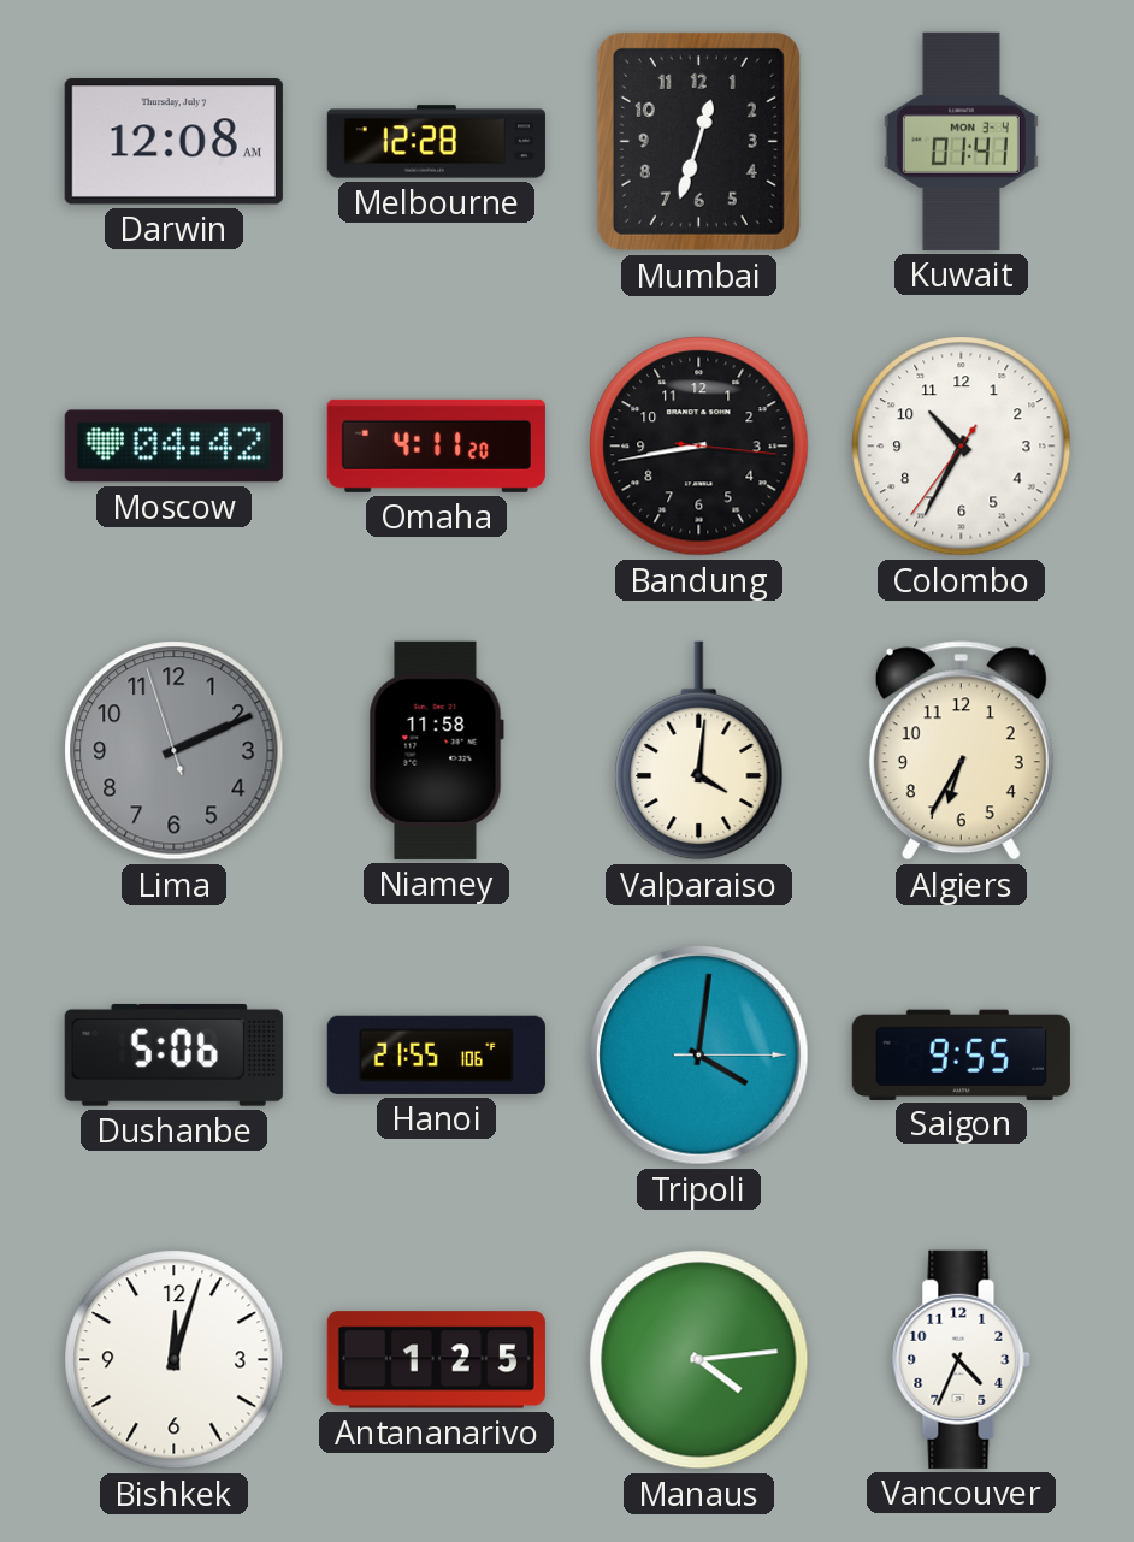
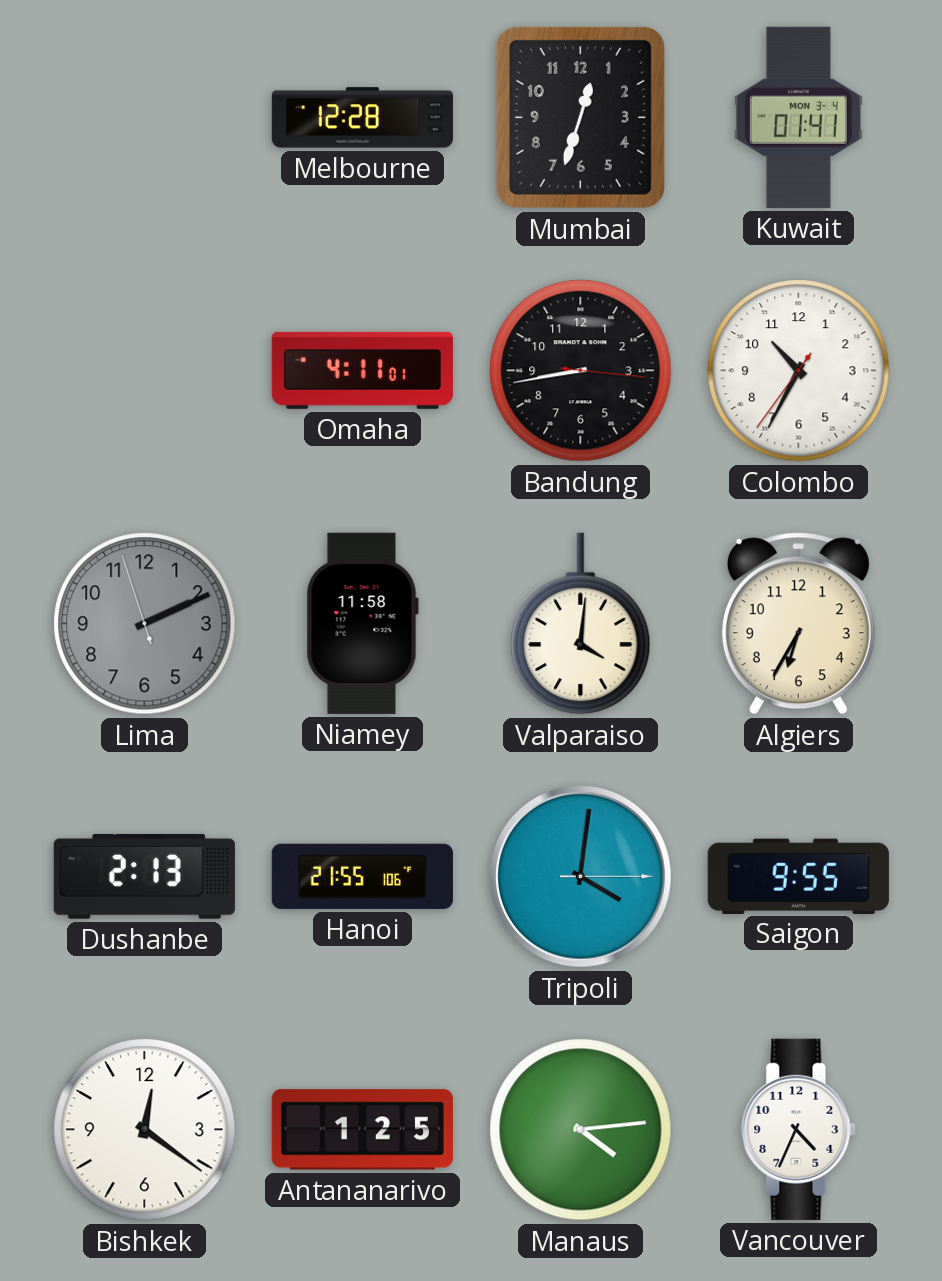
Darwin: 12:08 -> none (173, 142)
Moscow: 04:42 -> none (173, 447)
Omaha: 4:11:20 -> 4:11:01 (362, 370)
Dushanbe: 5:06 -> 2:13 (144, 876)
Bishkek: 12:03 -> 12:21 (145, 1130)
